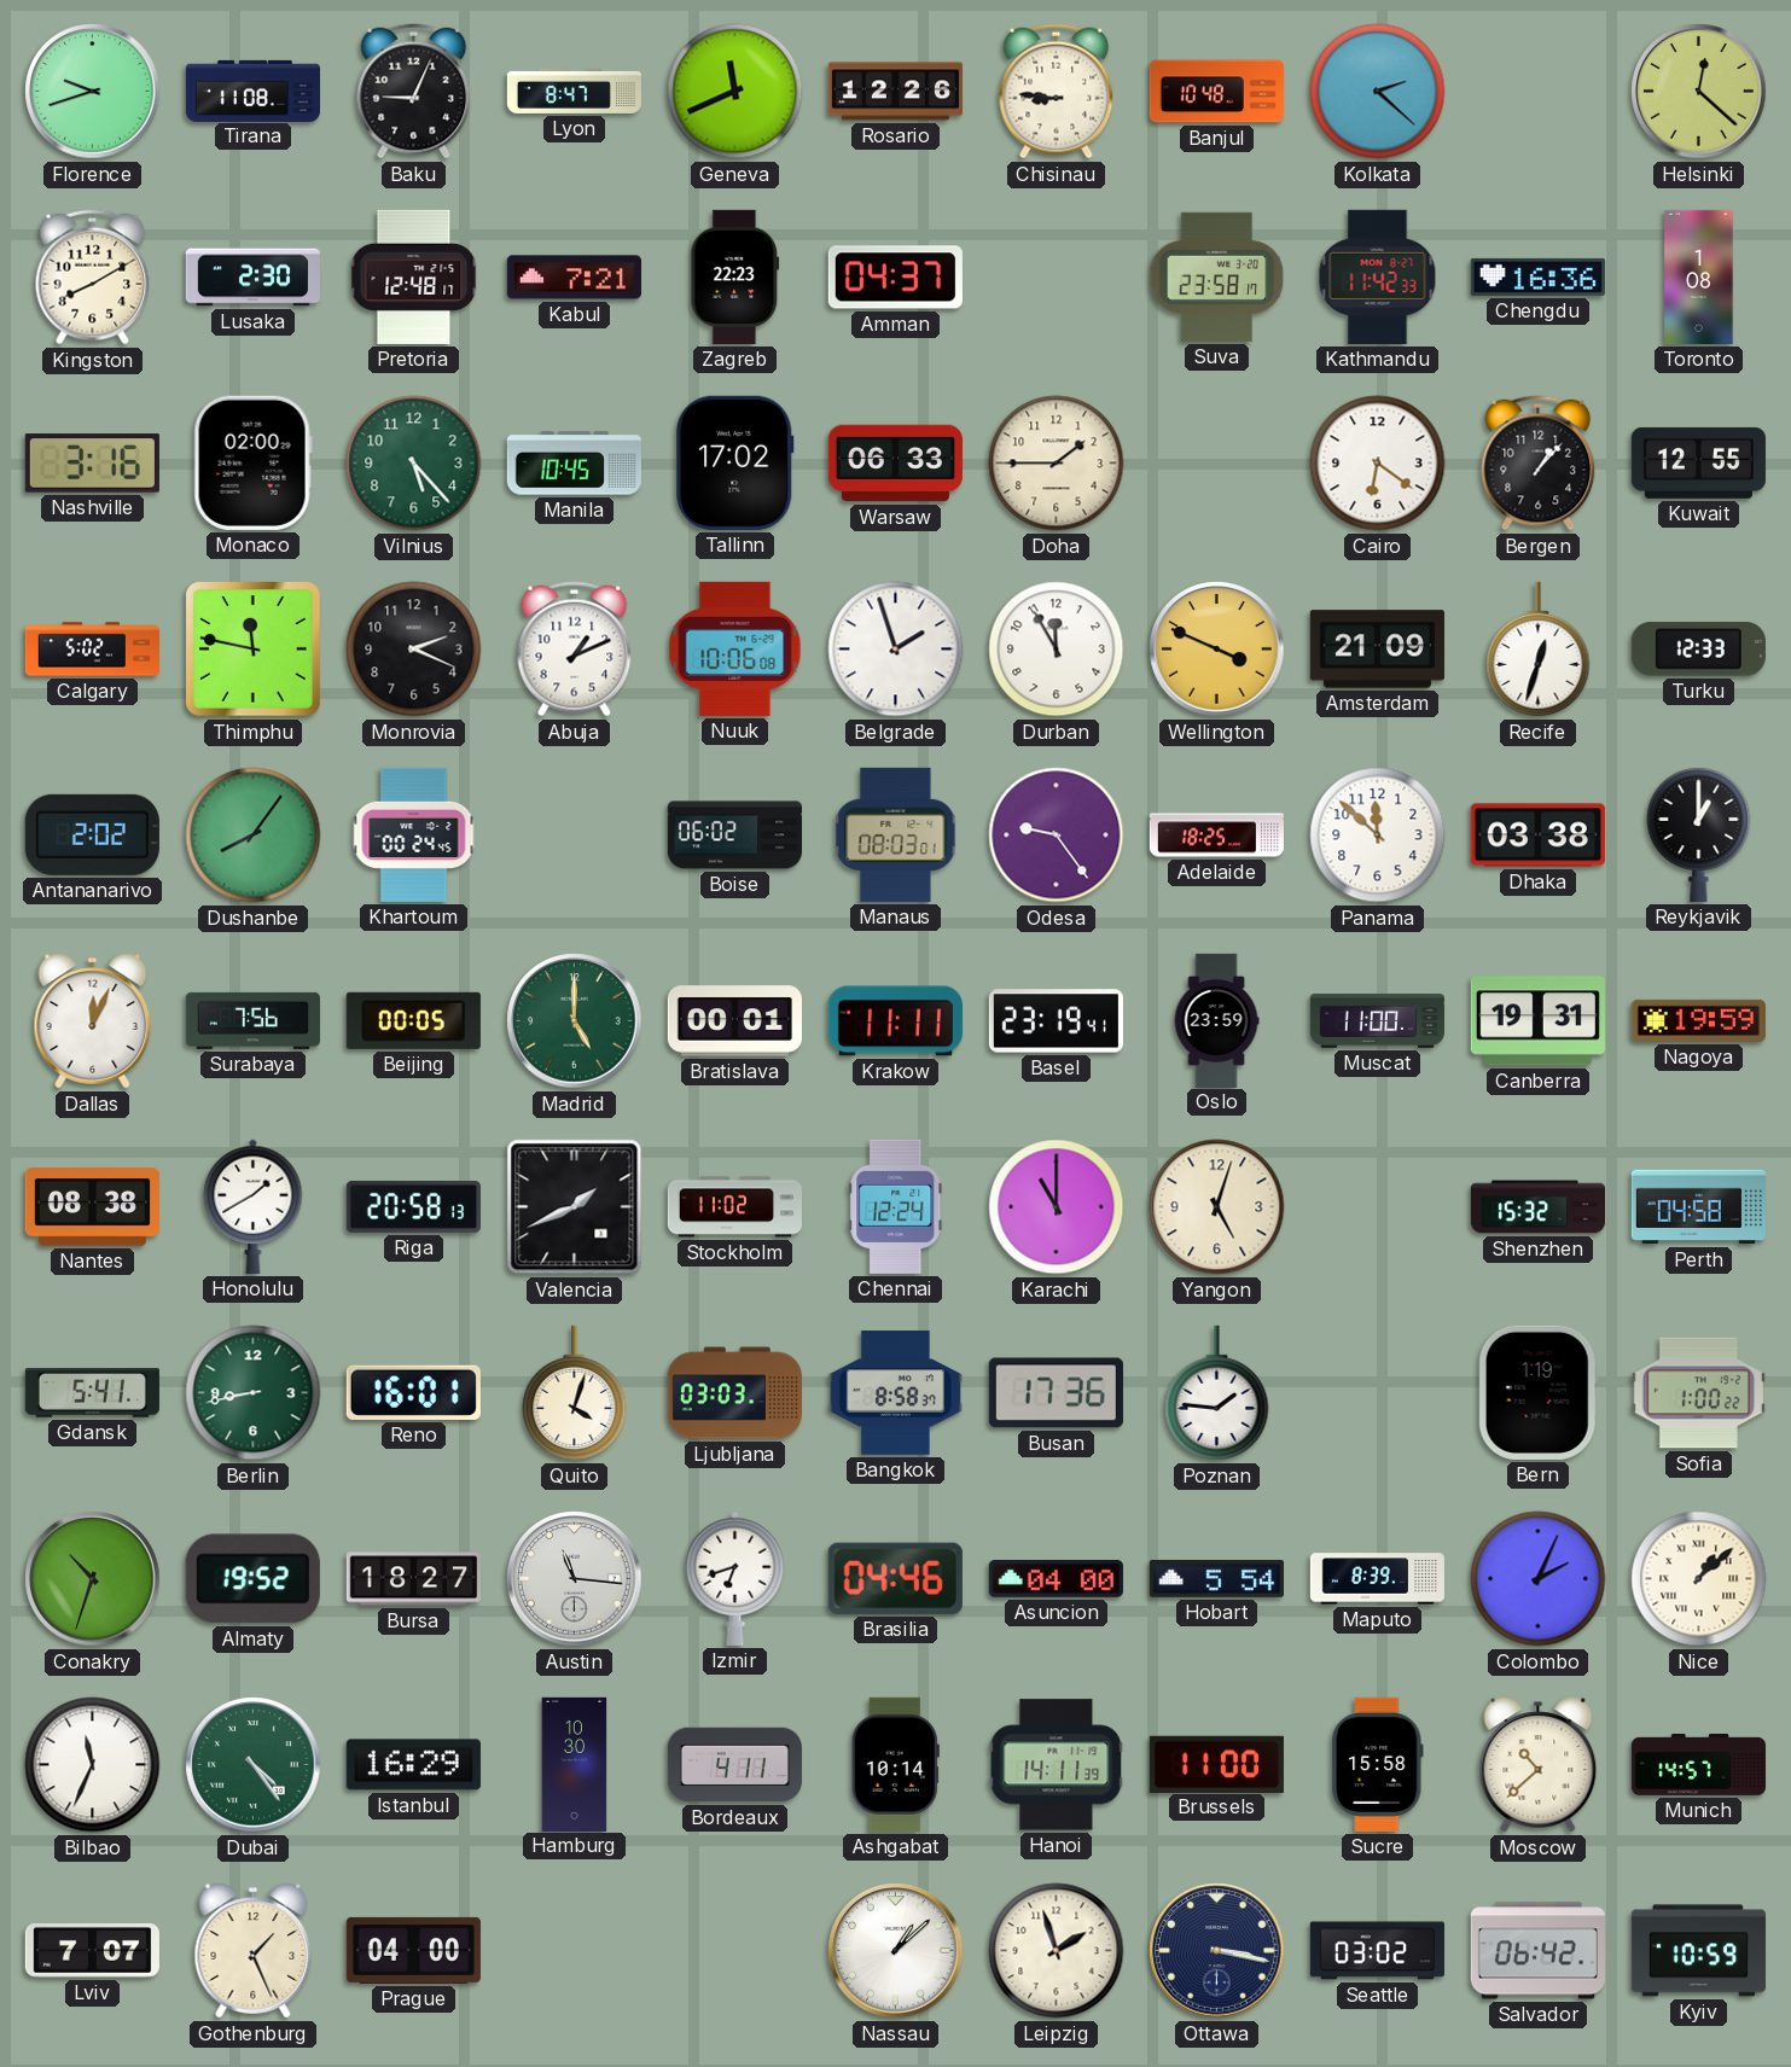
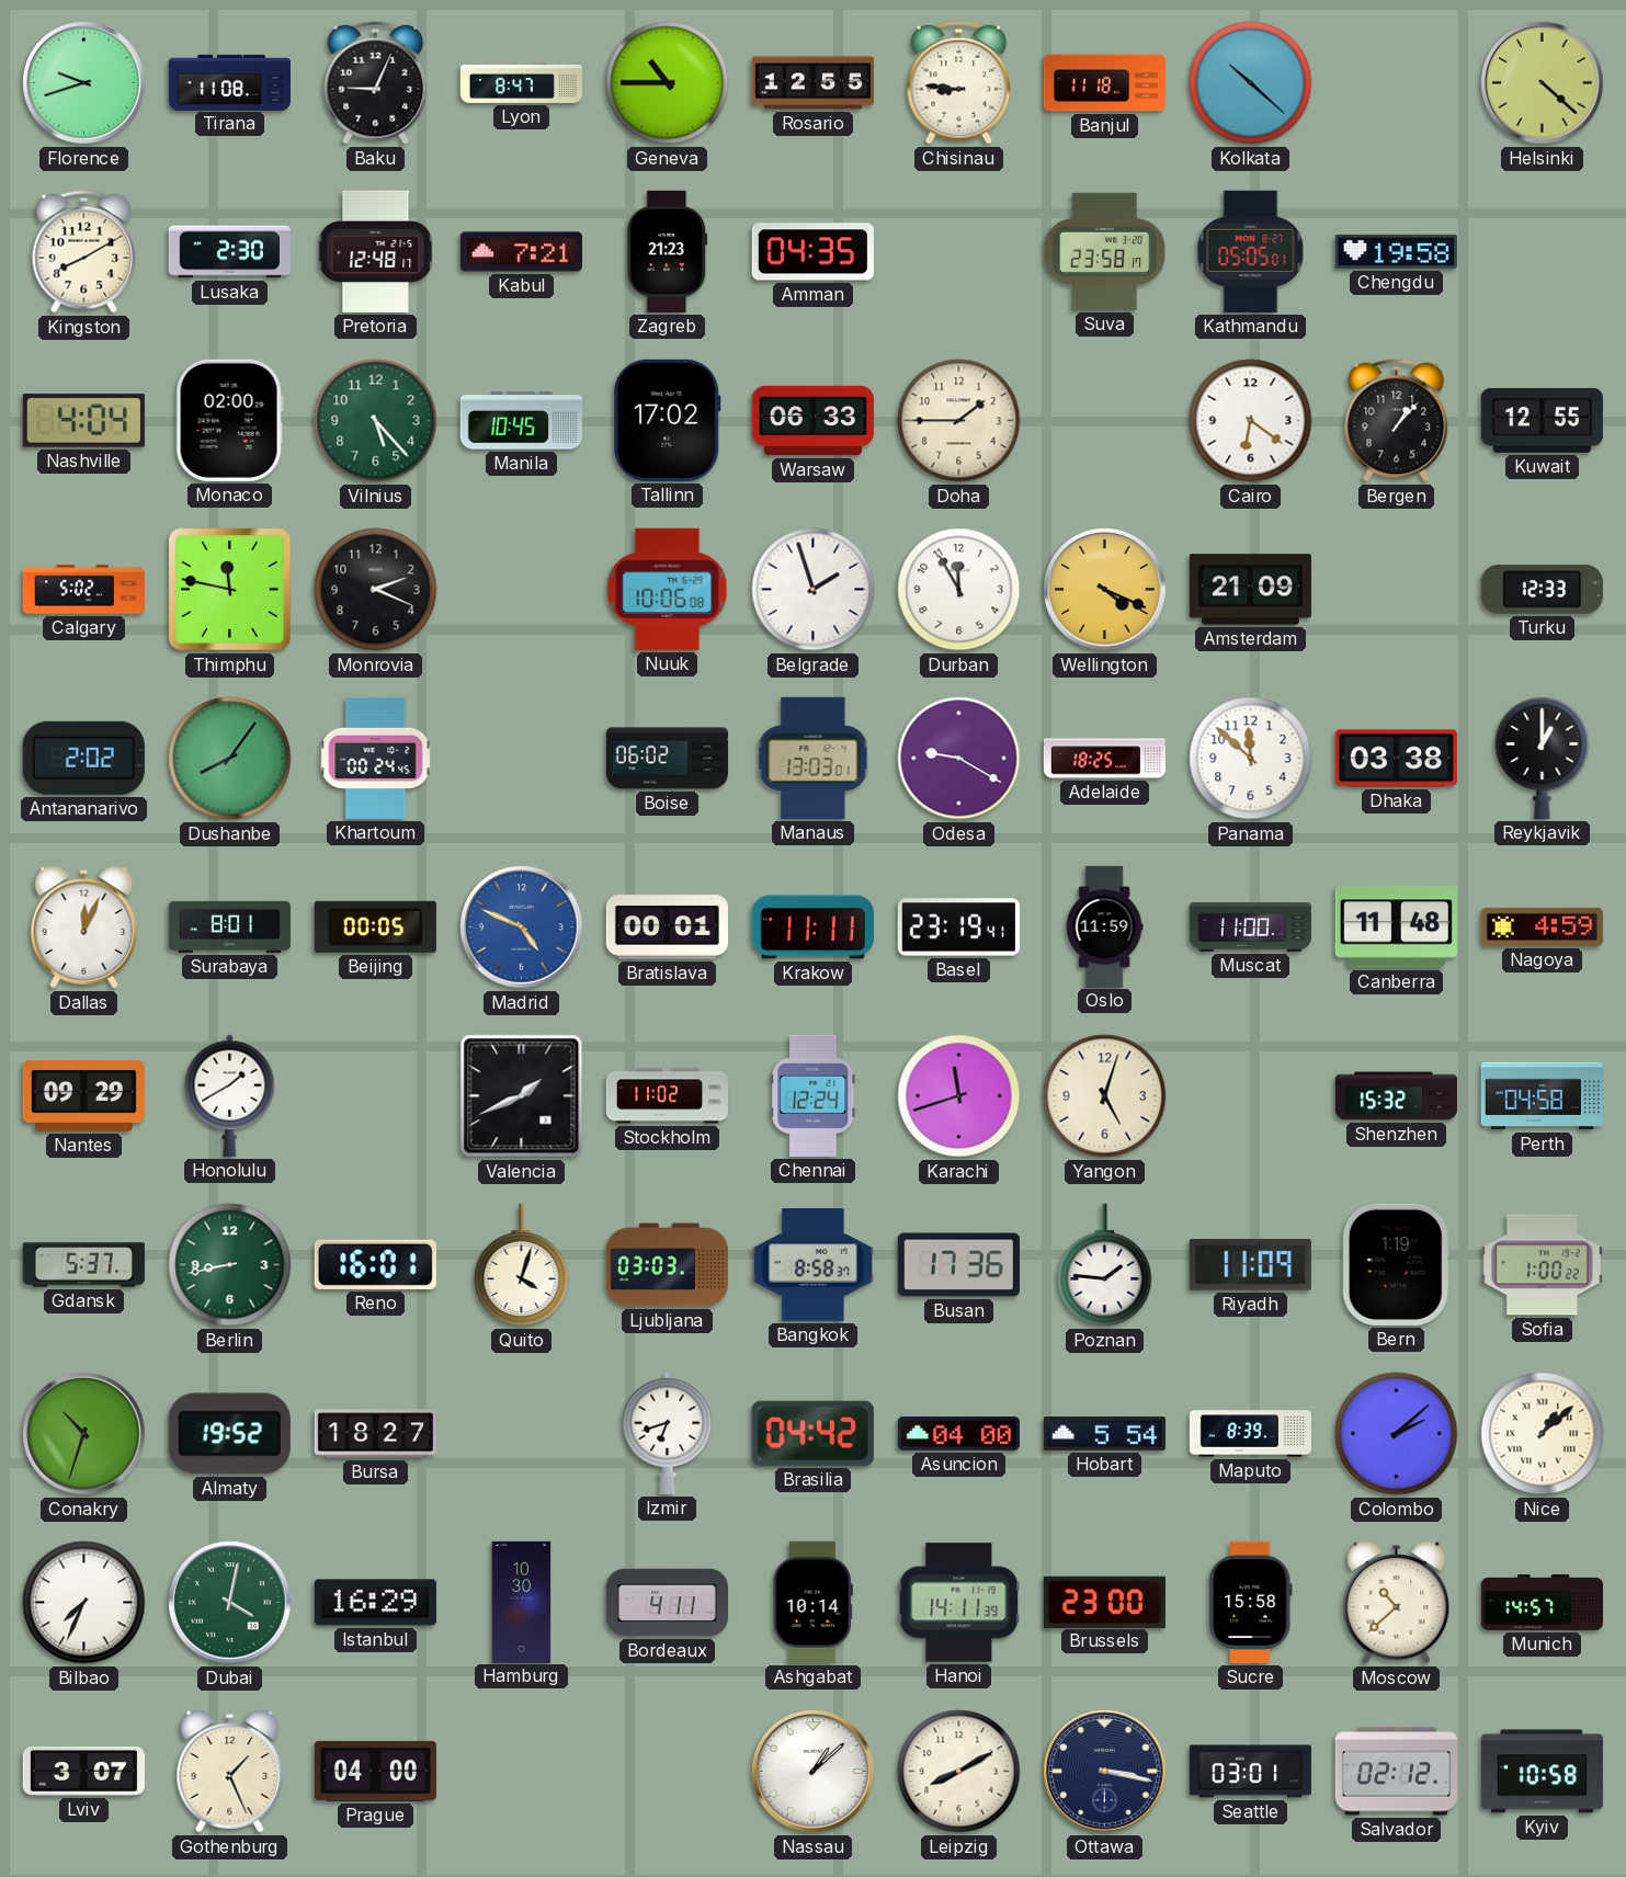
Geneva: 11:41 -> 10:45 (668, 83)
Rosario: 12:26 -> 12:55 (812, 83)
Banjul: 10:48 -> 11:18 (1104, 83)
Kolkata: 2:22 -> 10:22 (1251, 83)
Helsinki: 12:22 -> 4:22 (1543, 83)
Zagreb: 22:23 -> 21:23 (668, 251)
Amman: 04:37 -> 04:35 (812, 252)
Kathmandu: 11:42 -> 05:05 (1251, 251)
Chengdu: 16:36 -> 19:58 (1396, 251)
Toronto: 1:08 -> none (1699, 276)
Nashville: 3:16 -> 4:04 (83, 421)
Abuja: 1:11 -> none (575, 650)
Wellington: 3:49 -> 4:19 (1105, 590)
Recife: 12:33 -> none (1539, 650)
Manaus: 08:03 -> 13:03 (814, 758)
Odesa: 9:24 -> 9:20 (959, 759)
Surabaya: 7:56 -> 8:01 (229, 926)
Madrid: 5:00 -> 4:49 (522, 928)
Madrid dial: green -> blue (522, 928)
Oslo: 23:59 -> 11:59 (1104, 926)
Canberra: 19:31 -> 11:48 (1396, 928)
Nagoya: 19:59 -> 4:59 (1542, 926)
Nantes: 08:38 -> 09:29 (83, 1096)
Riga: 20:58 -> none (413, 1206)
Karachi: 11:00 -> 11:42 (959, 1096)
Gdansk: 5:41 -> 5:37 (83, 1265)
Riyadh: none -> 11:09 (1250, 1265)
Austin: 11:16 -> none (575, 1579)
Brasilia: 04:46 -> 04:42 (812, 1433)
Colombo: 2:04 -> 2:08 (1397, 1434)
Bilbao: 11:34 -> 7:34 (84, 1603)
Dubai: 4:24 -> 4:02 (230, 1603)
Brussels: 11:00 -> 23:00 (1104, 1602)
Lviv: 7:07 -> 3:07 (83, 1772)
Leipzig: 1:57 -> 8:10 (959, 1772)
Seattle: 03:02 -> 03:01 (1250, 1772)
Salvador: 06:42 -> 02:12 (1396, 1772)
Kyiv: 10:59 -> 10:58 (1542, 1772)
